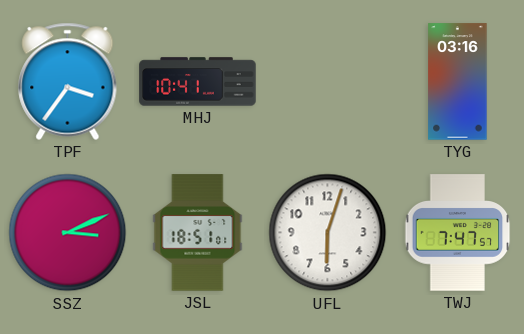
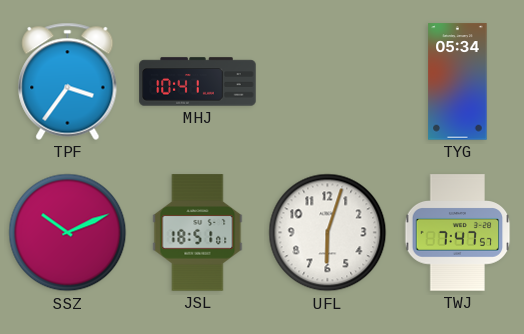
TYG: 03:16 -> 05:34 (458, 82)
SSZ: 3:11 -> 10:11 (68, 233)
